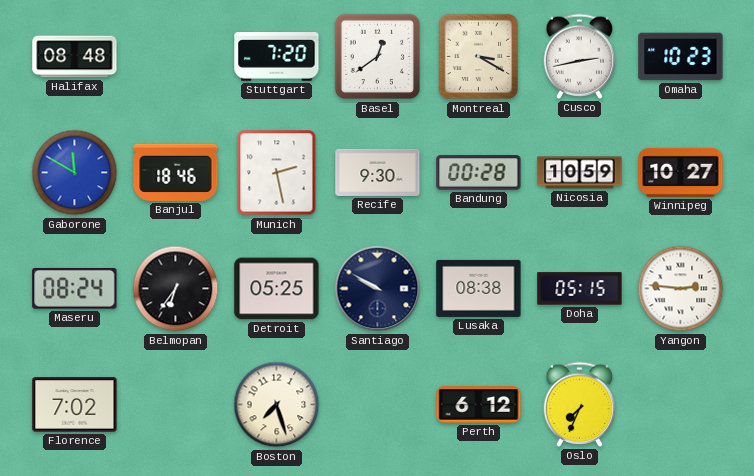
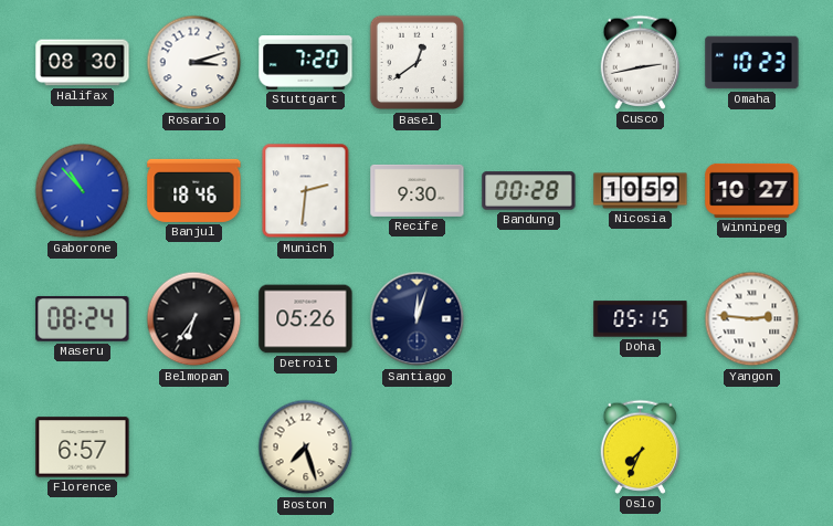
Halifax: 08:48 -> 08:30 (83, 63)
Rosario: none -> 3:12 (194, 63)
Montreal: 3:20 -> none (479, 57)
Gaborone: 11:50 -> 10:53 (83, 191)
Munich: 2:28 -> 2:31 (306, 191)
Detroit: 05:25 -> 05:26 (306, 319)
Santiago: 9:50 -> 12:03 (418, 319)
Lusaka: 08:38 -> none (479, 288)
Florence: 7:02 -> 6:57 (83, 448)
Perth: 6:12 -> none (479, 405)
